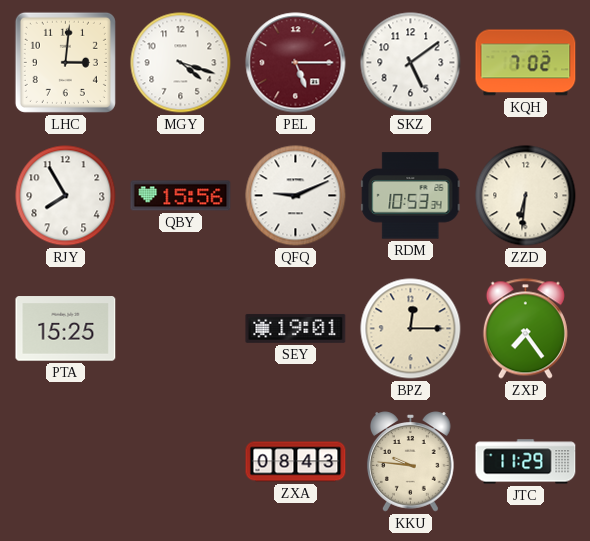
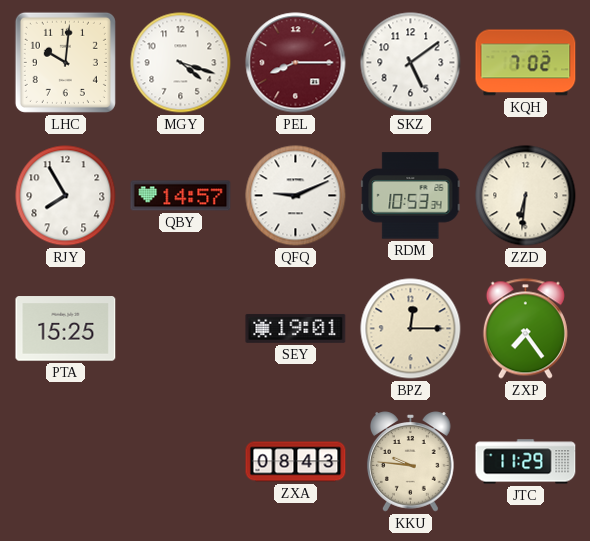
LHC: 3:01 -> 10:01 (65, 62)
PEL: 5:15 -> 8:15 (296, 63)
QBY: 15:56 -> 14:57 (181, 196)
